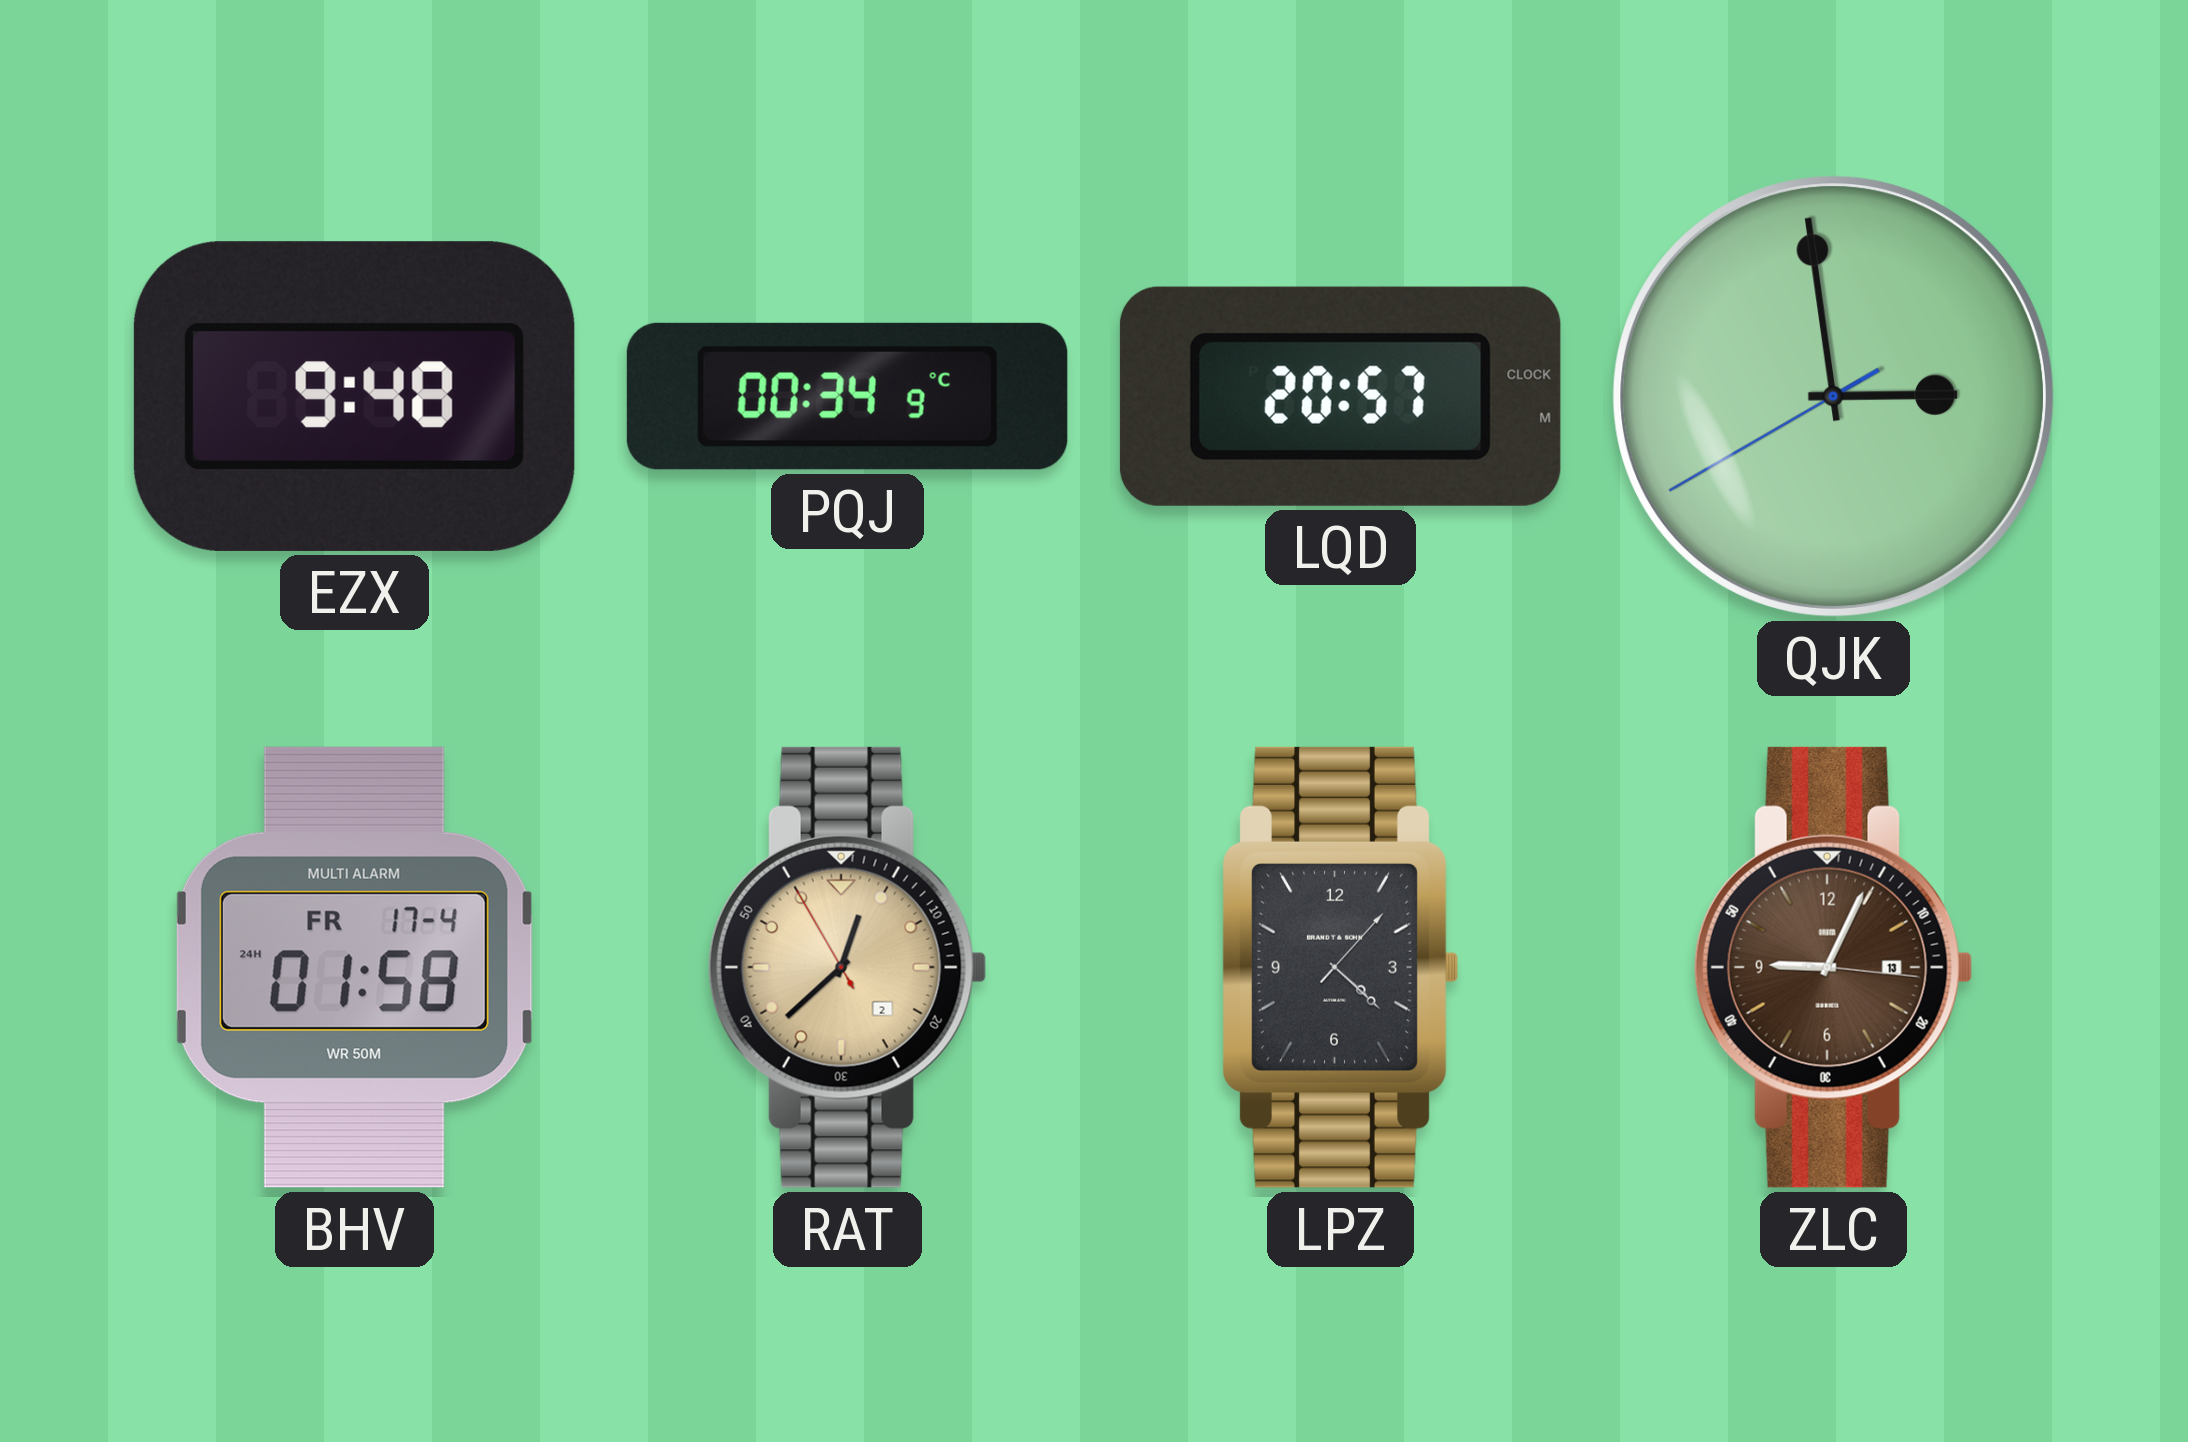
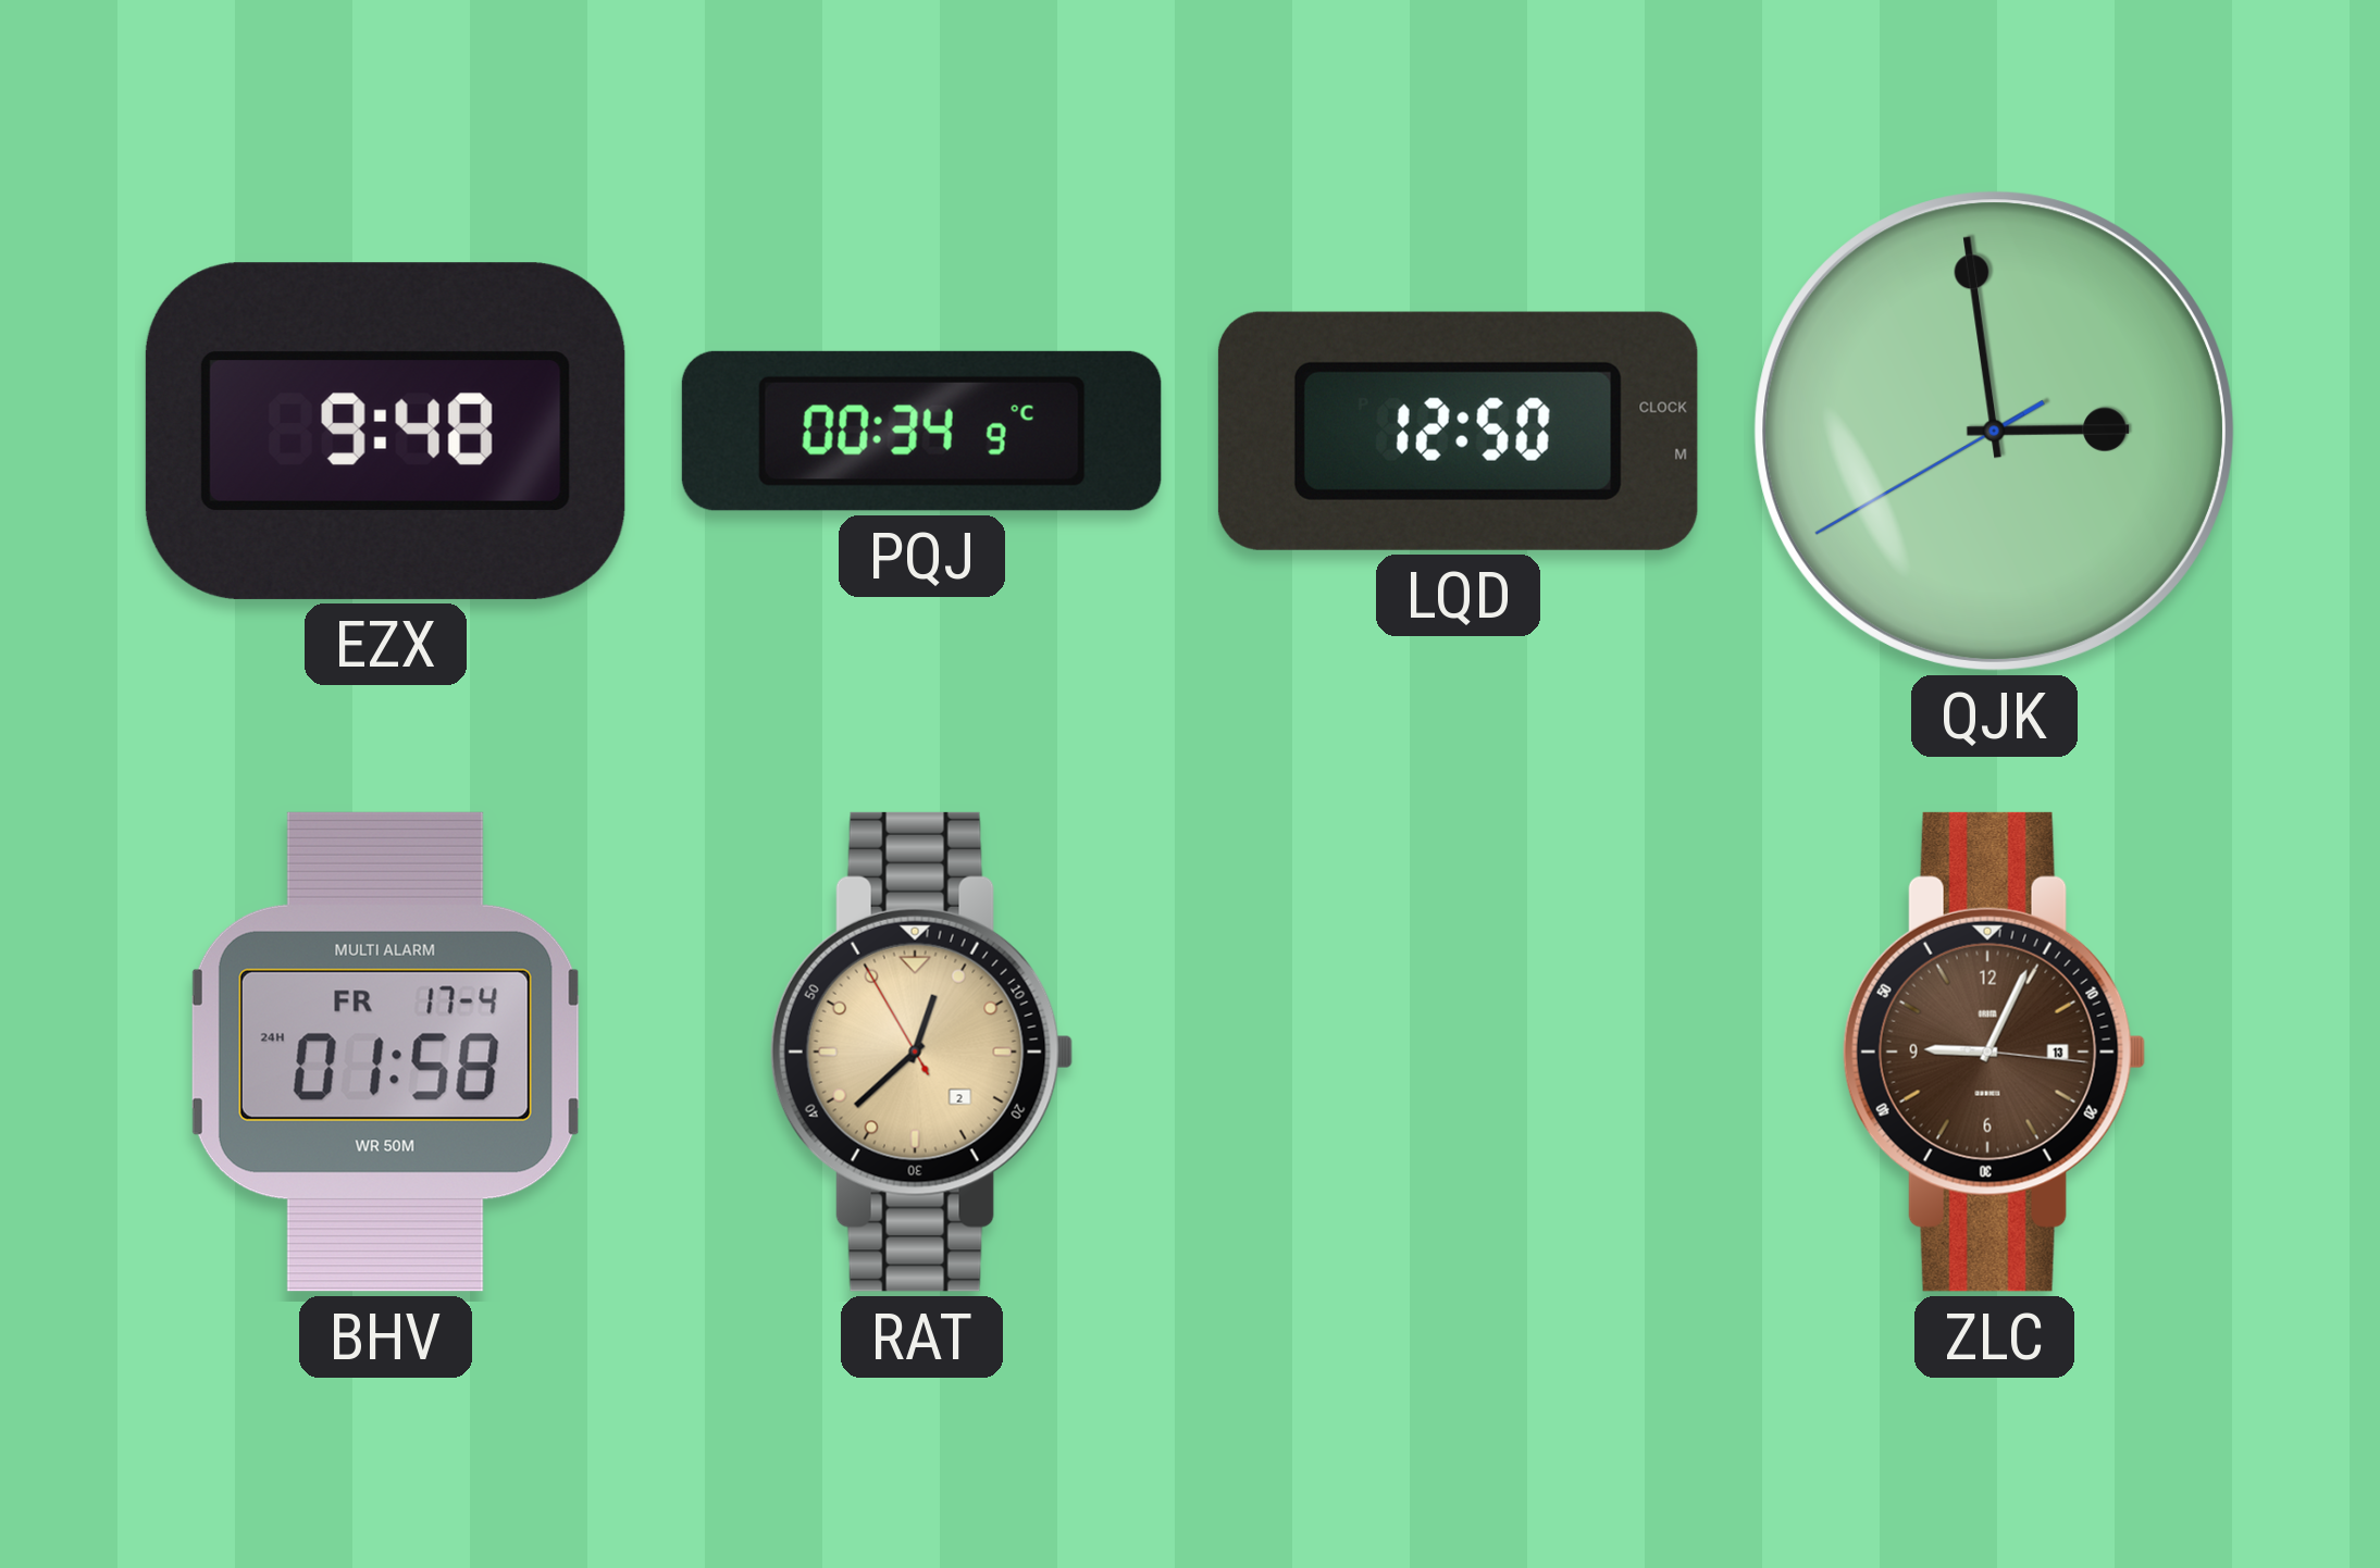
LQD: 20:57 -> 12:50 (1458, 431)
LPZ: 4:22 -> none (1340, 967)
